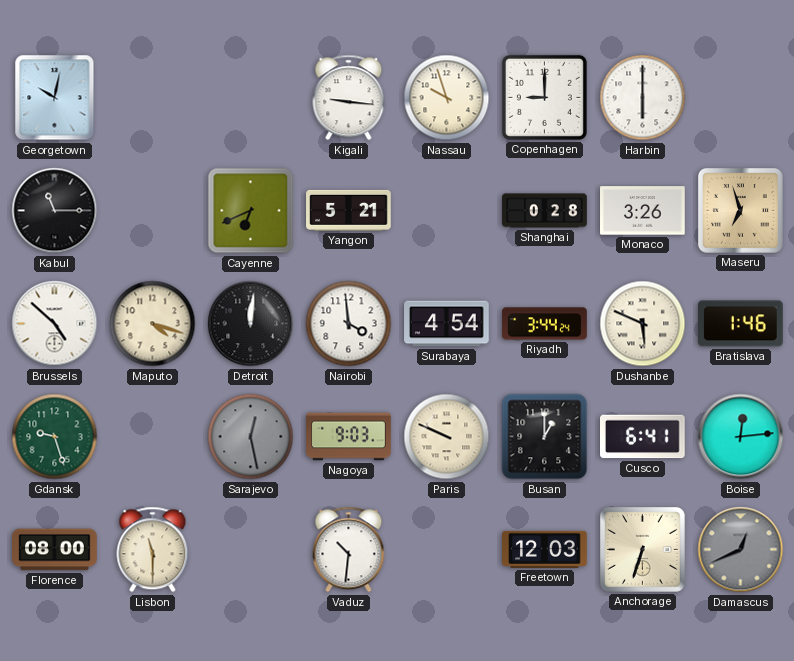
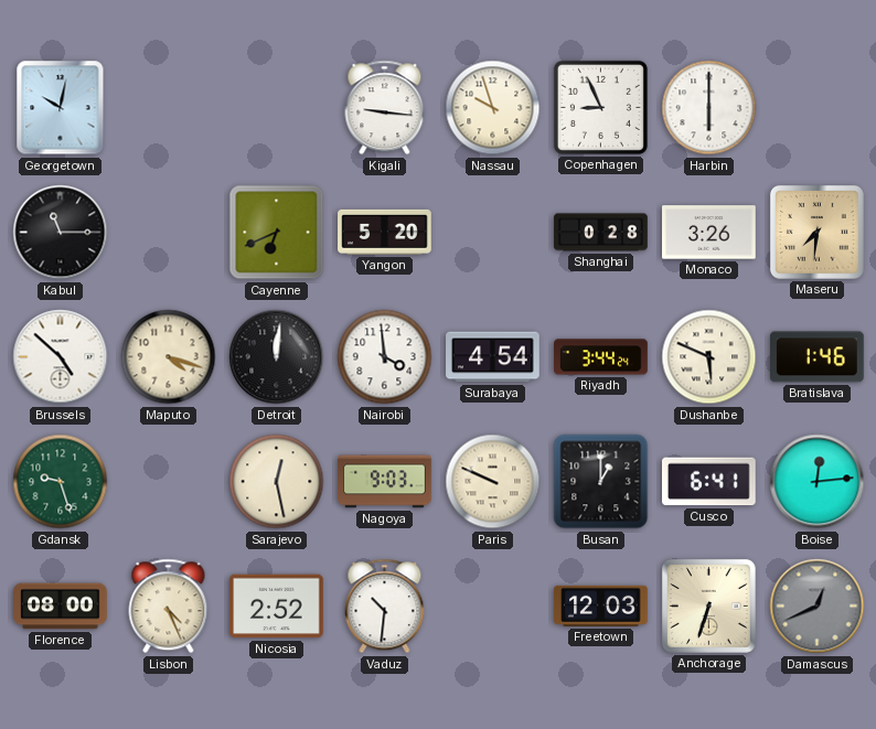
Copenhagen: 9:00 -> 8:56 (600, 107)
Yangon: 5:21 -> 5:20 (385, 232)
Maseru: 6:57 -> 7:31 (816, 232)
Sarajevo dial: grey -> cream (277, 482)
Lisbon: 11:30 -> 4:26 (169, 607)
Nicosia: none -> 2:52 (277, 607)
